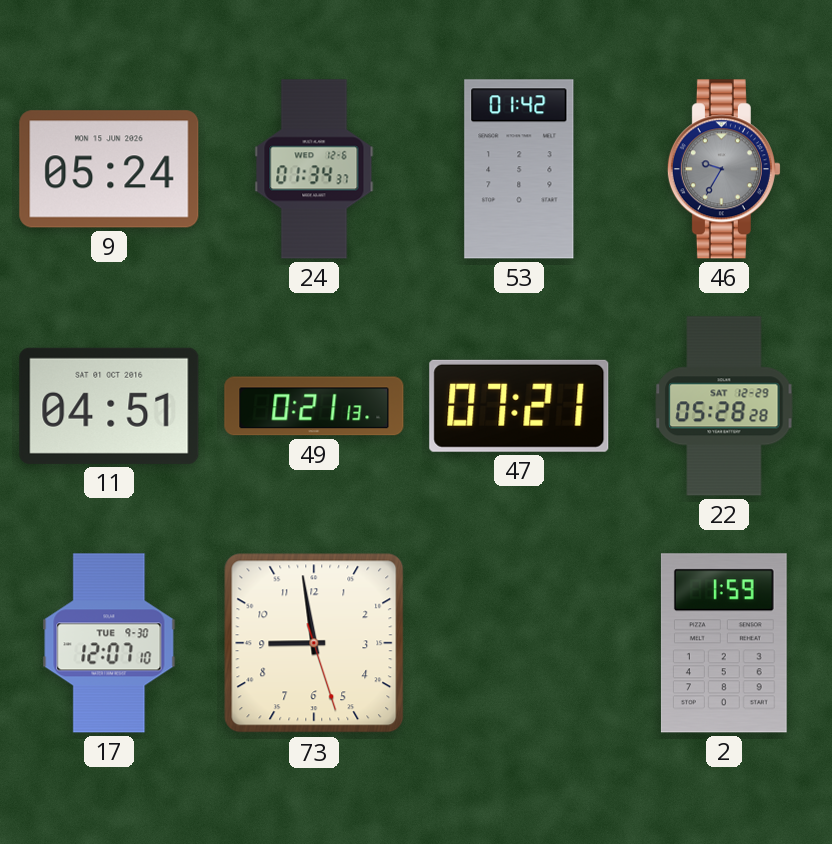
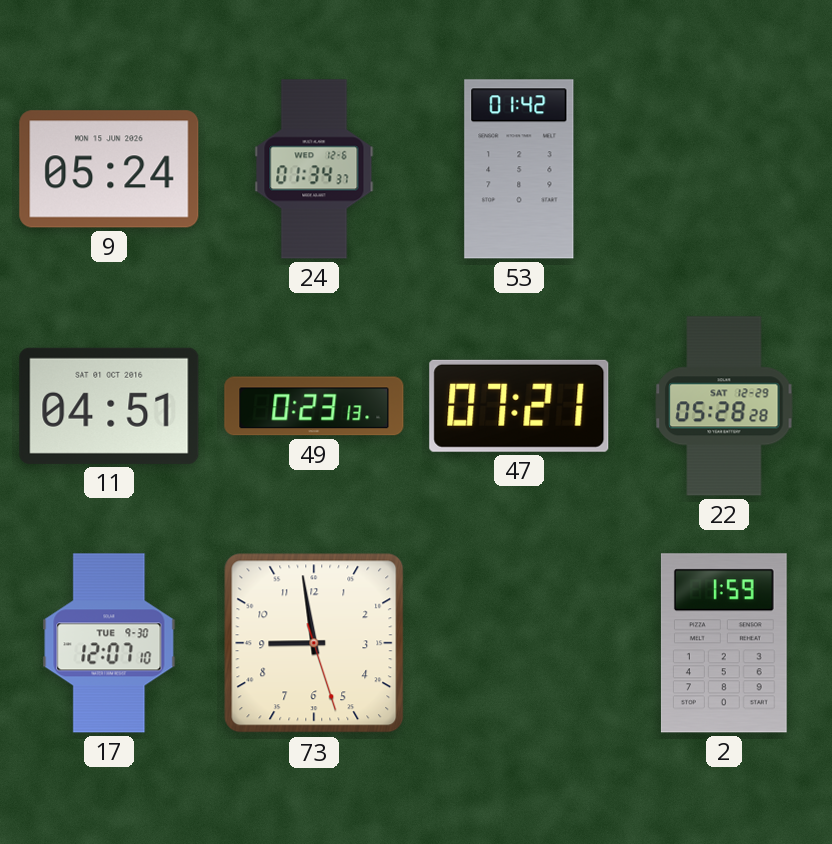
46: 9:35 -> none (724, 169)
49: 0:21 -> 0:23 (314, 406)
